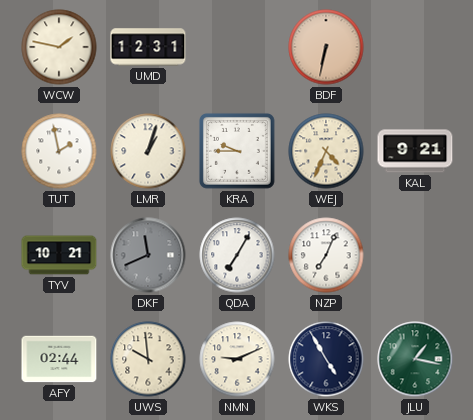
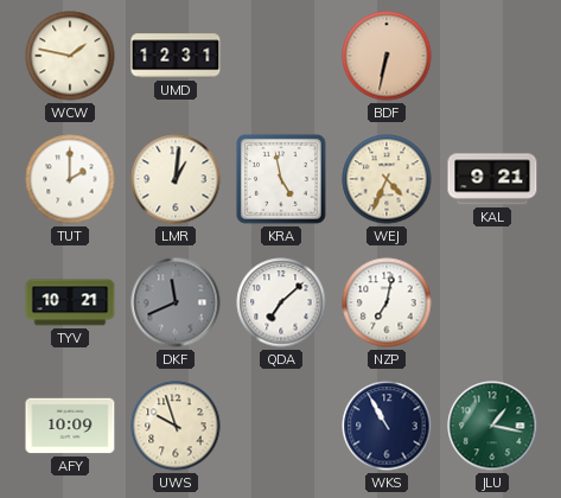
TUT: 1:58 -> 2:00 (70, 179)
LMR: 1:03 -> 1:01 (176, 179)
KRA: 9:45 -> 4:58 (281, 179)
QDA: 7:05 -> 7:08 (281, 302)
NZP: 7:04 -> 7:02 (387, 302)
AFY: 02:44 -> 10:09 (70, 426)
UWS: 9:59 -> 9:57 (176, 426)
NMN: 9:11 -> none (237, 359)
WKS: 4:55 -> 10:55 (387, 426)
